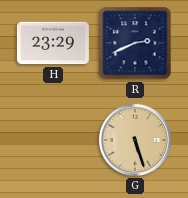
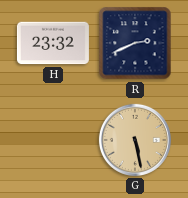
H: 23:29 -> 23:32 (53, 43)
G: 5:27 -> 5:28 (135, 140)
